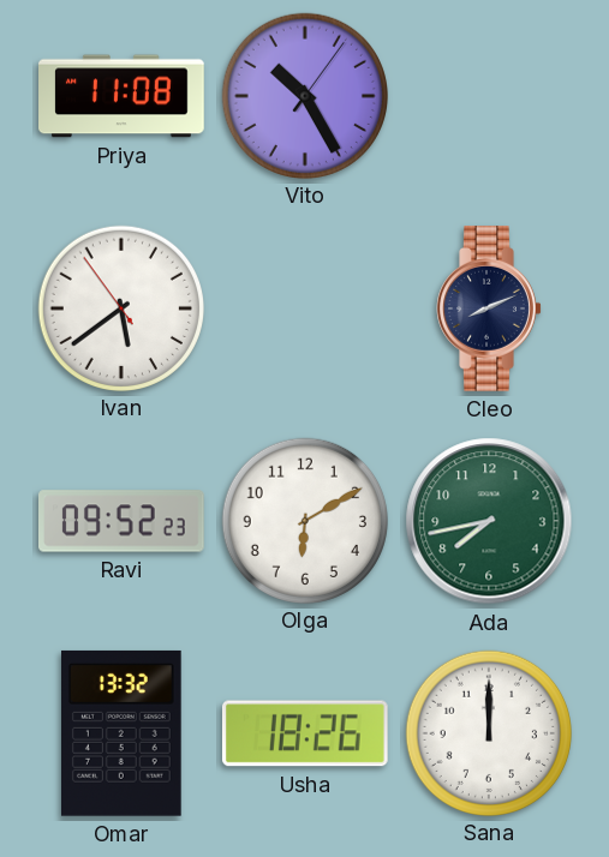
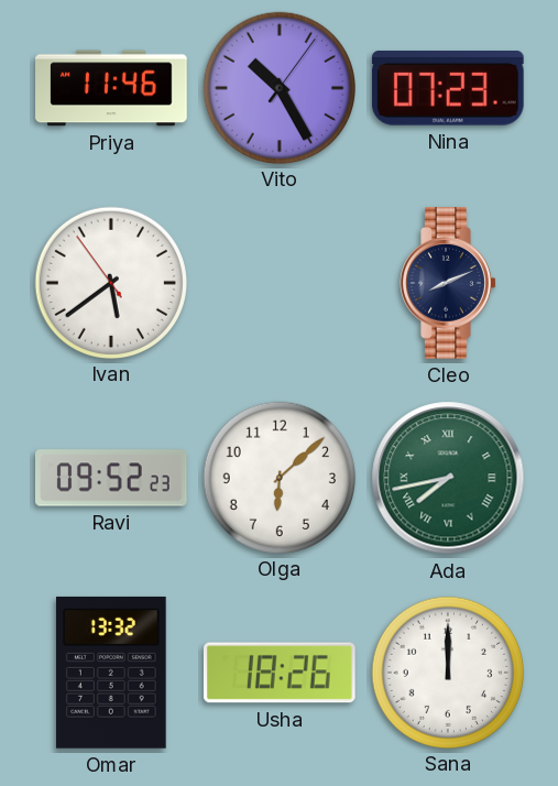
Priya: 11:08 -> 11:46 (111, 88)
Nina: none -> 07:23 (448, 88)
Olga: 6:10 -> 6:08 (278, 477)
Ada numerals: Arabic -> Roman (448, 478)
